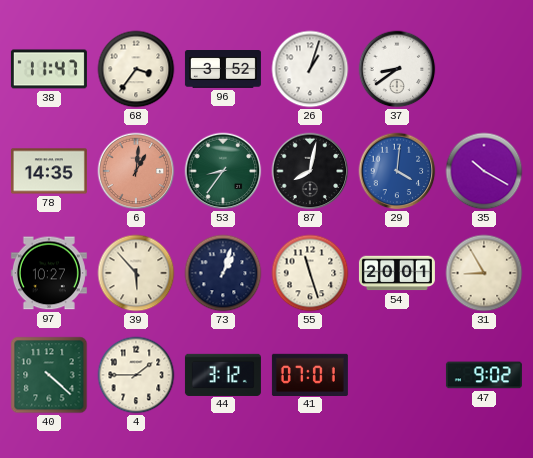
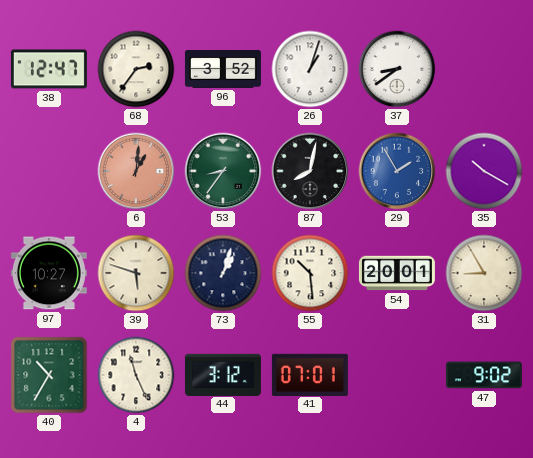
38: 11:47 -> 12:47 (49, 69)
68: 3:36 -> 2:36 (136, 69)
78: 14:35 -> none (49, 171)
29: 4:01 -> 1:55 (397, 171)
39: 5:53 -> 5:48 (136, 273)
55: 11:27 -> 10:29 (310, 273)
40: 4:22 -> 10:35 (49, 375)
4: 1:45 -> 11:26 (136, 375)
